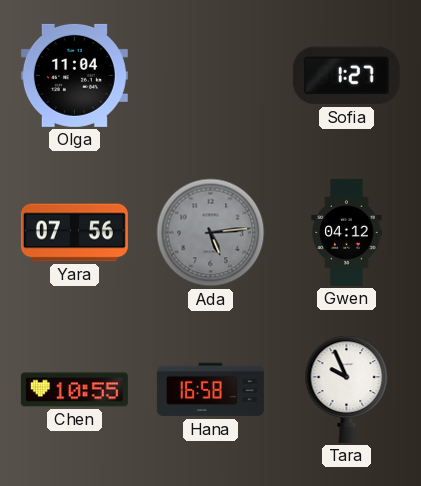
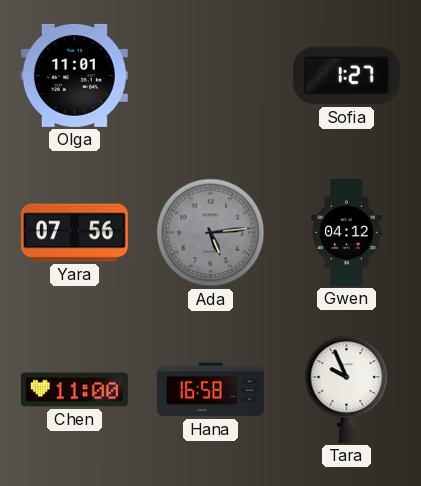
Olga: 11:04 -> 11:01 (74, 75)
Chen: 10:55 -> 11:00 (74, 390)
